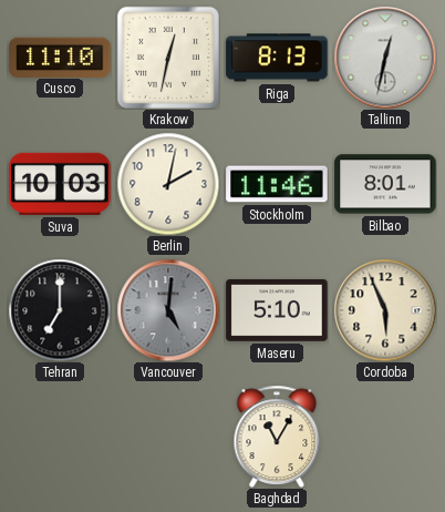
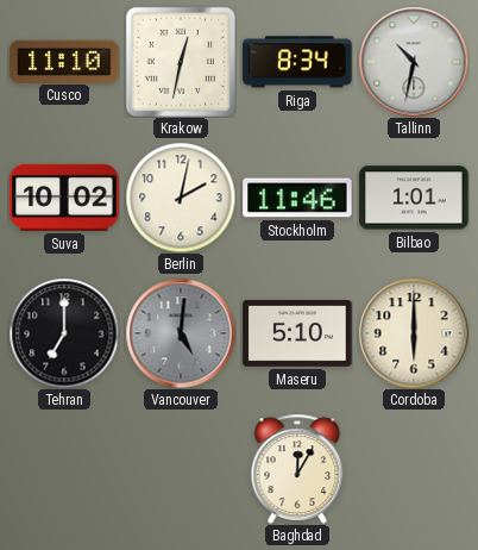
Riga: 8:13 -> 8:34 (297, 62)
Tallinn: 12:32 -> 10:32 (414, 62)
Suva: 10:03 -> 10:02 (64, 198)
Bilbao: 8:01 -> 1:01 (414, 198)
Cordoba: 5:56 -> 6:00 (414, 333)
Baghdad: 11:05 -> 12:05 (297, 469)
